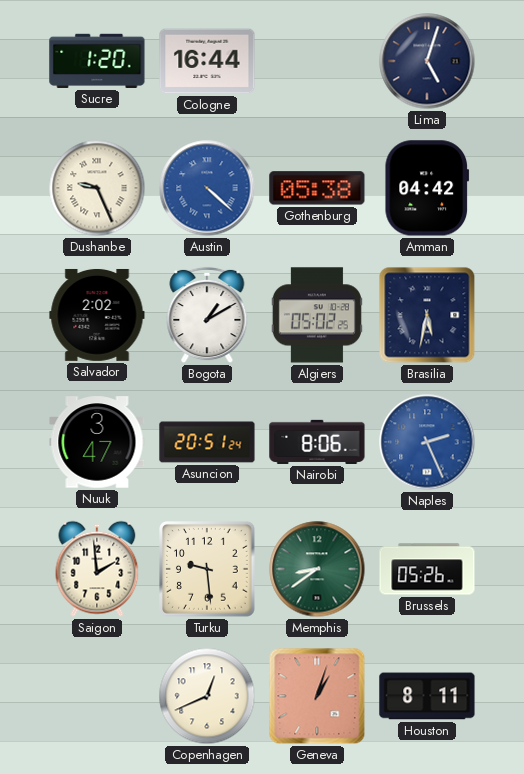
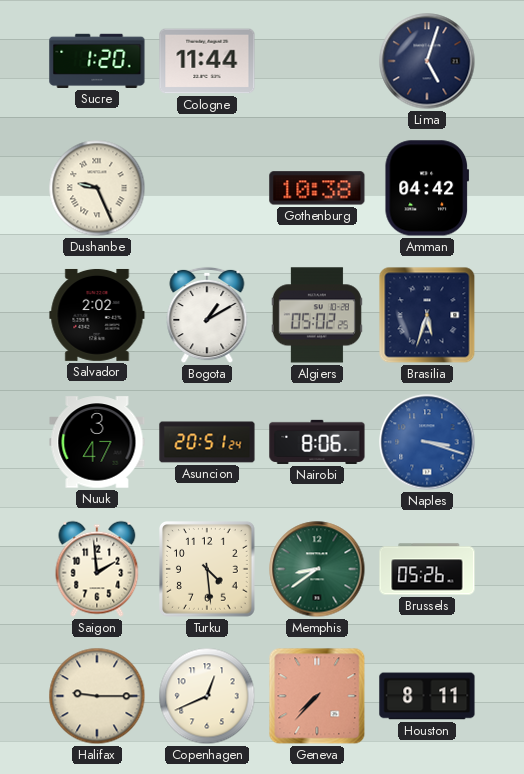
Cologne: 16:44 -> 11:44 (207, 61)
Austin: 4:22 -> none (207, 188)
Gothenburg: 05:38 -> 10:38 (317, 188)
Brasilia: 5:32 -> 5:33 (427, 315)
Naples: 2:26 -> 3:18 (427, 442)
Turku: 9:29 -> 4:29 (208, 570)
Halifax: none -> 9:15 (97, 696)
Geneva: 1:03 -> 7:37 (317, 696)
